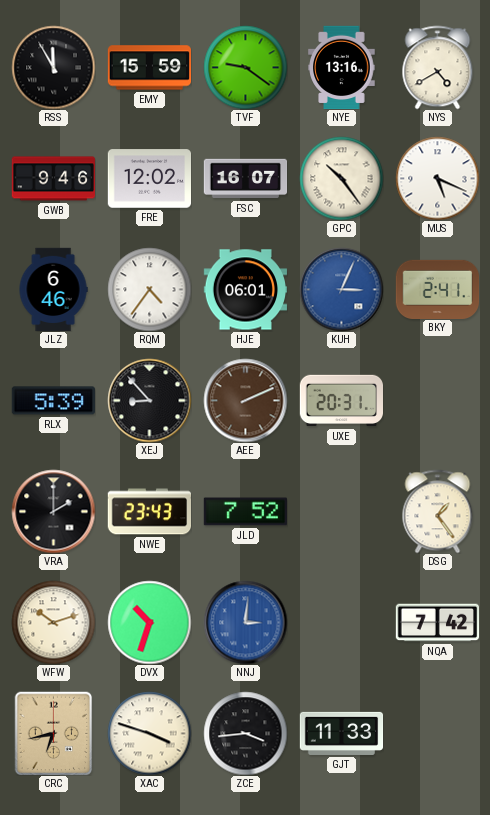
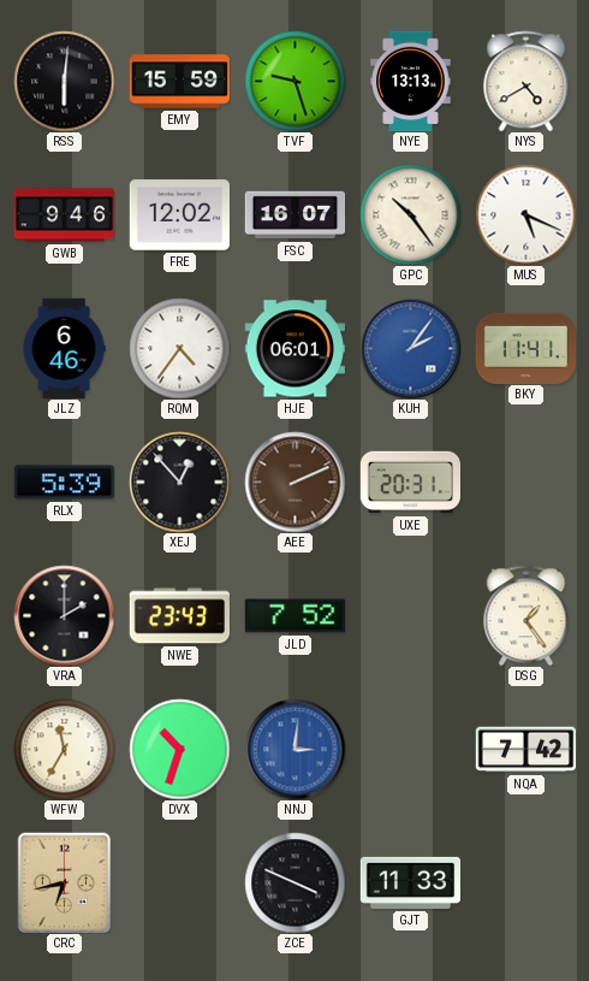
RSS: 11:55 -> 6:01 (64, 81)
TVF: 9:21 -> 9:27 (294, 81)
NYE: 13:16 -> 13:13 (411, 81)
KUH: 3:04 -> 2:06 (410, 348)
BKY: 2:41 -> 11:41 (525, 348)
XEJ: 8:53 -> 12:53 (179, 481)
WFW: 10:12 -> 11:35 (64, 749)
XAC: 3:48 -> none (149, 733)
ZCE: 3:44 -> 3:49 (294, 882)
